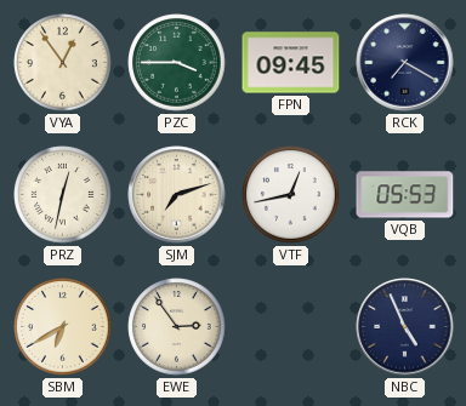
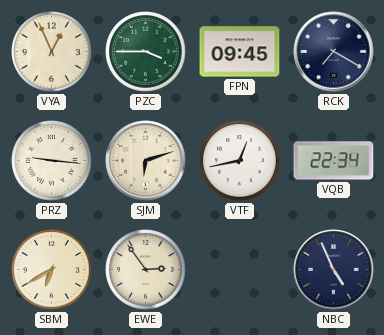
VYA: 12:54 -> 12:56 (52, 52)
PRZ: 12:32 -> 9:16 (52, 161)
SJM: 7:12 -> 6:12 (146, 161)
VQB: 05:53 -> 22:34 (334, 161)
